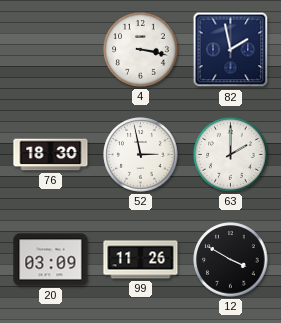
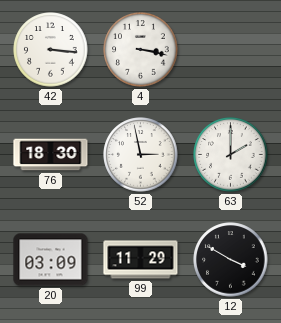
42: none -> 3:16 (51, 50)
82: 1:58 -> none (231, 50)
99: 11:26 -> 11:29 (141, 260)
